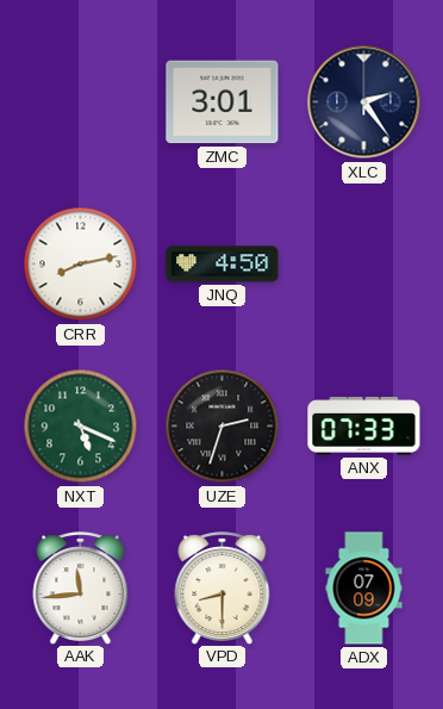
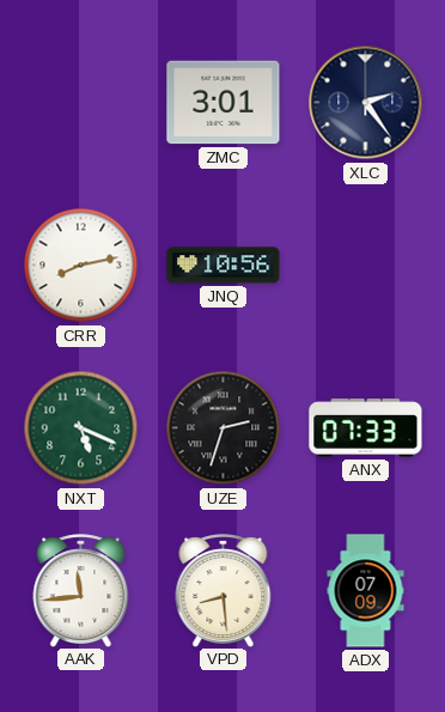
JNQ: 4:50 -> 10:56 (224, 266)
VPD: 8:30 -> 8:29 (224, 590)
